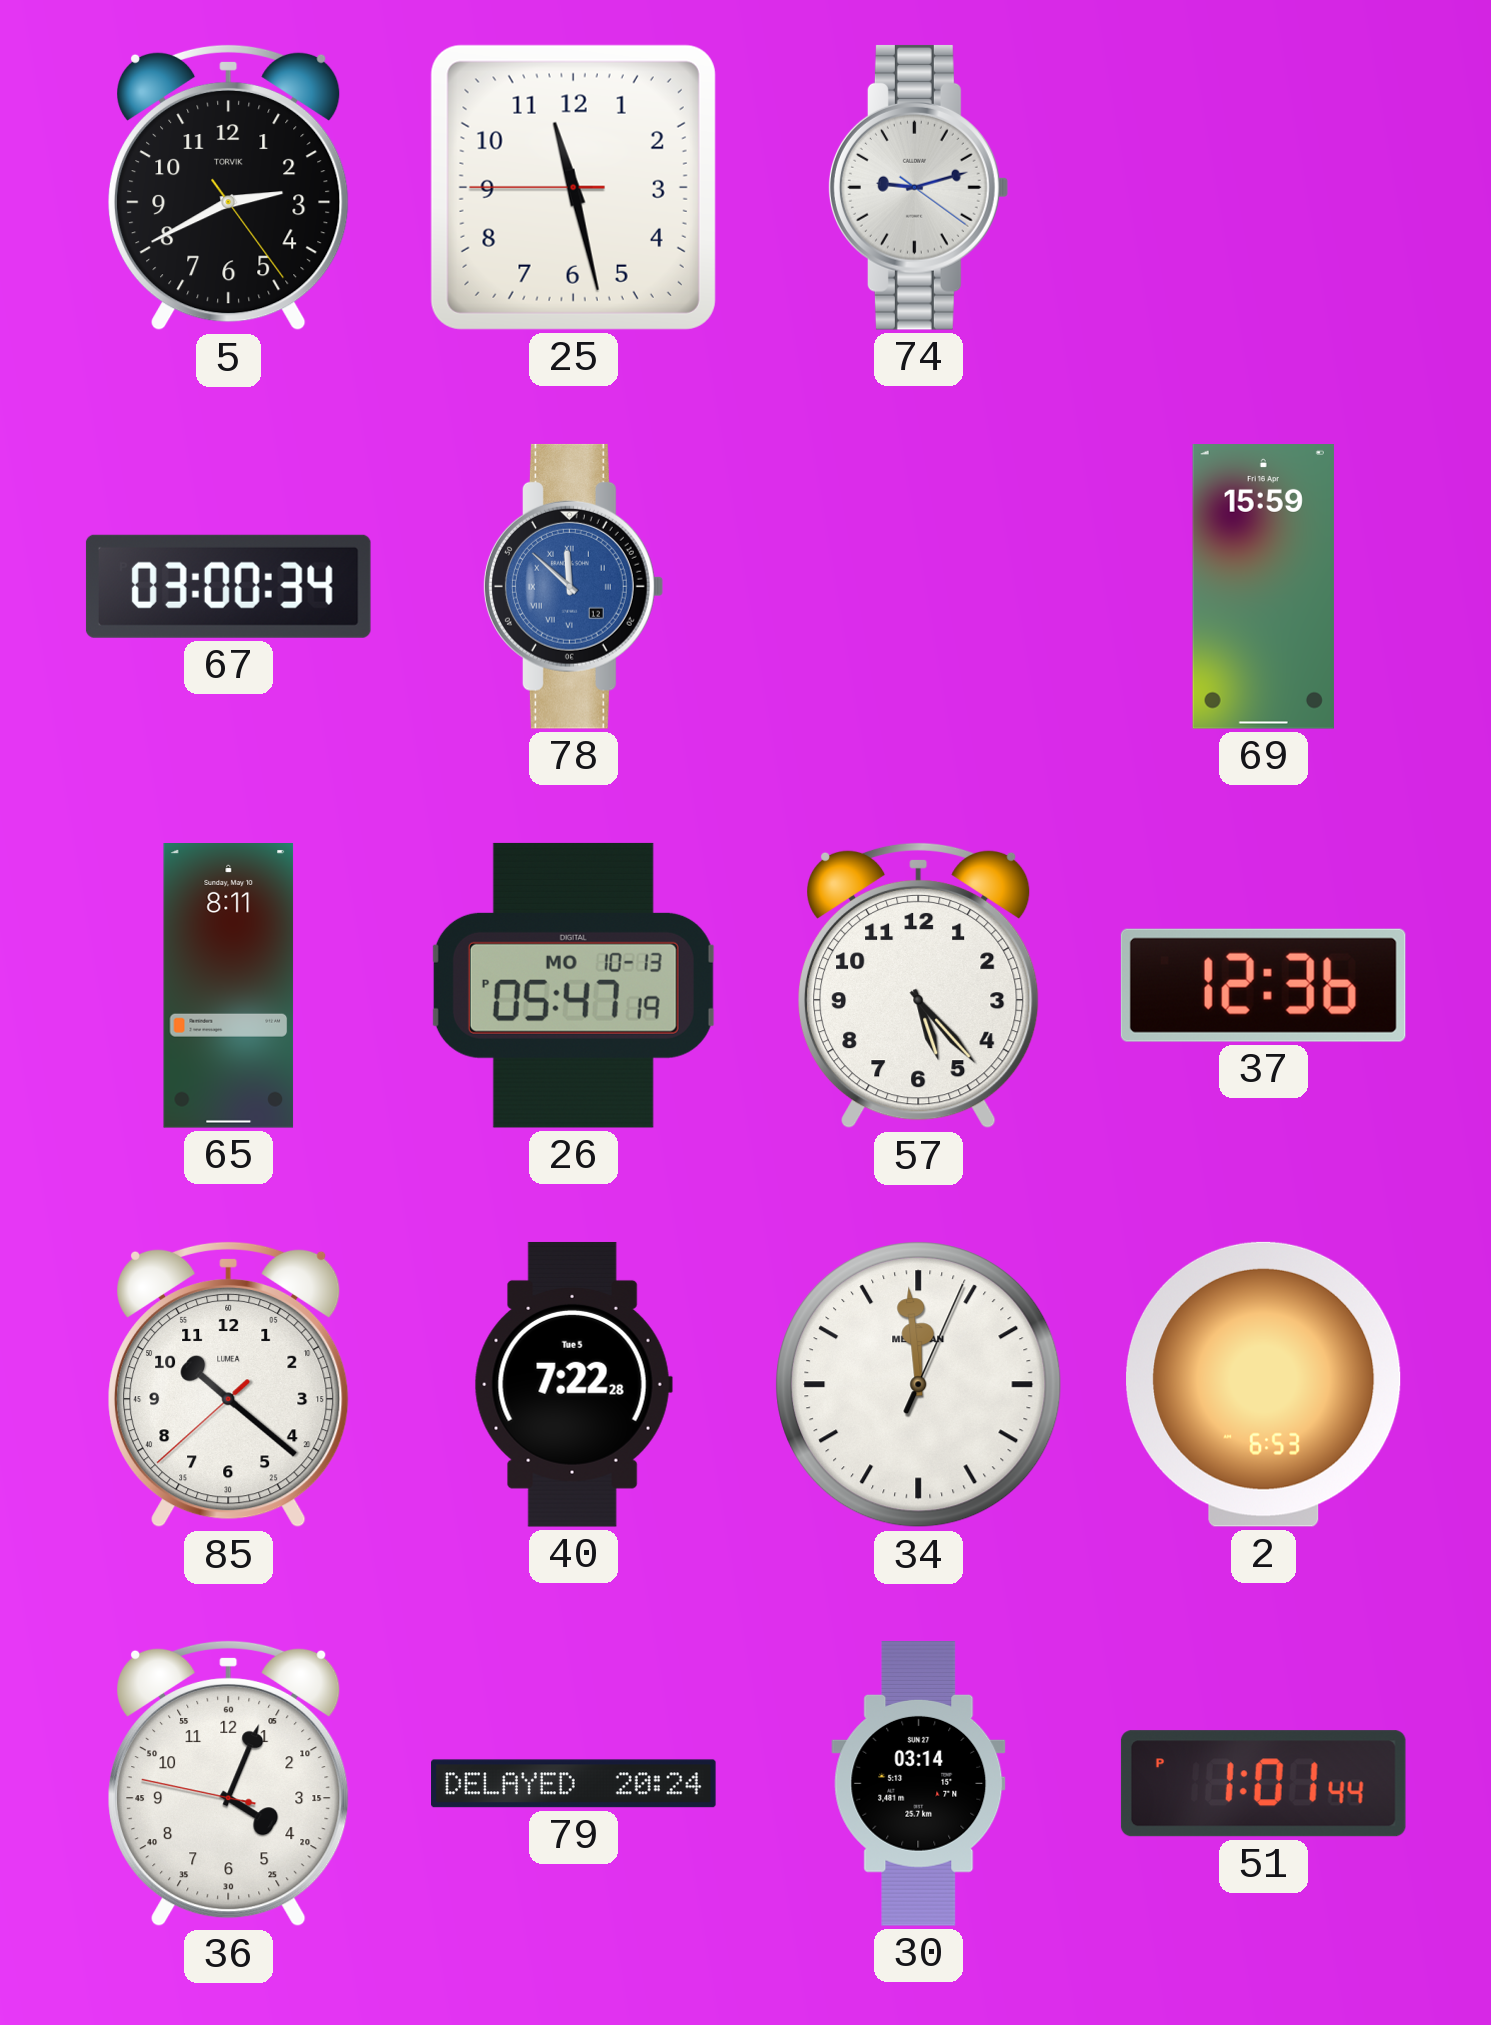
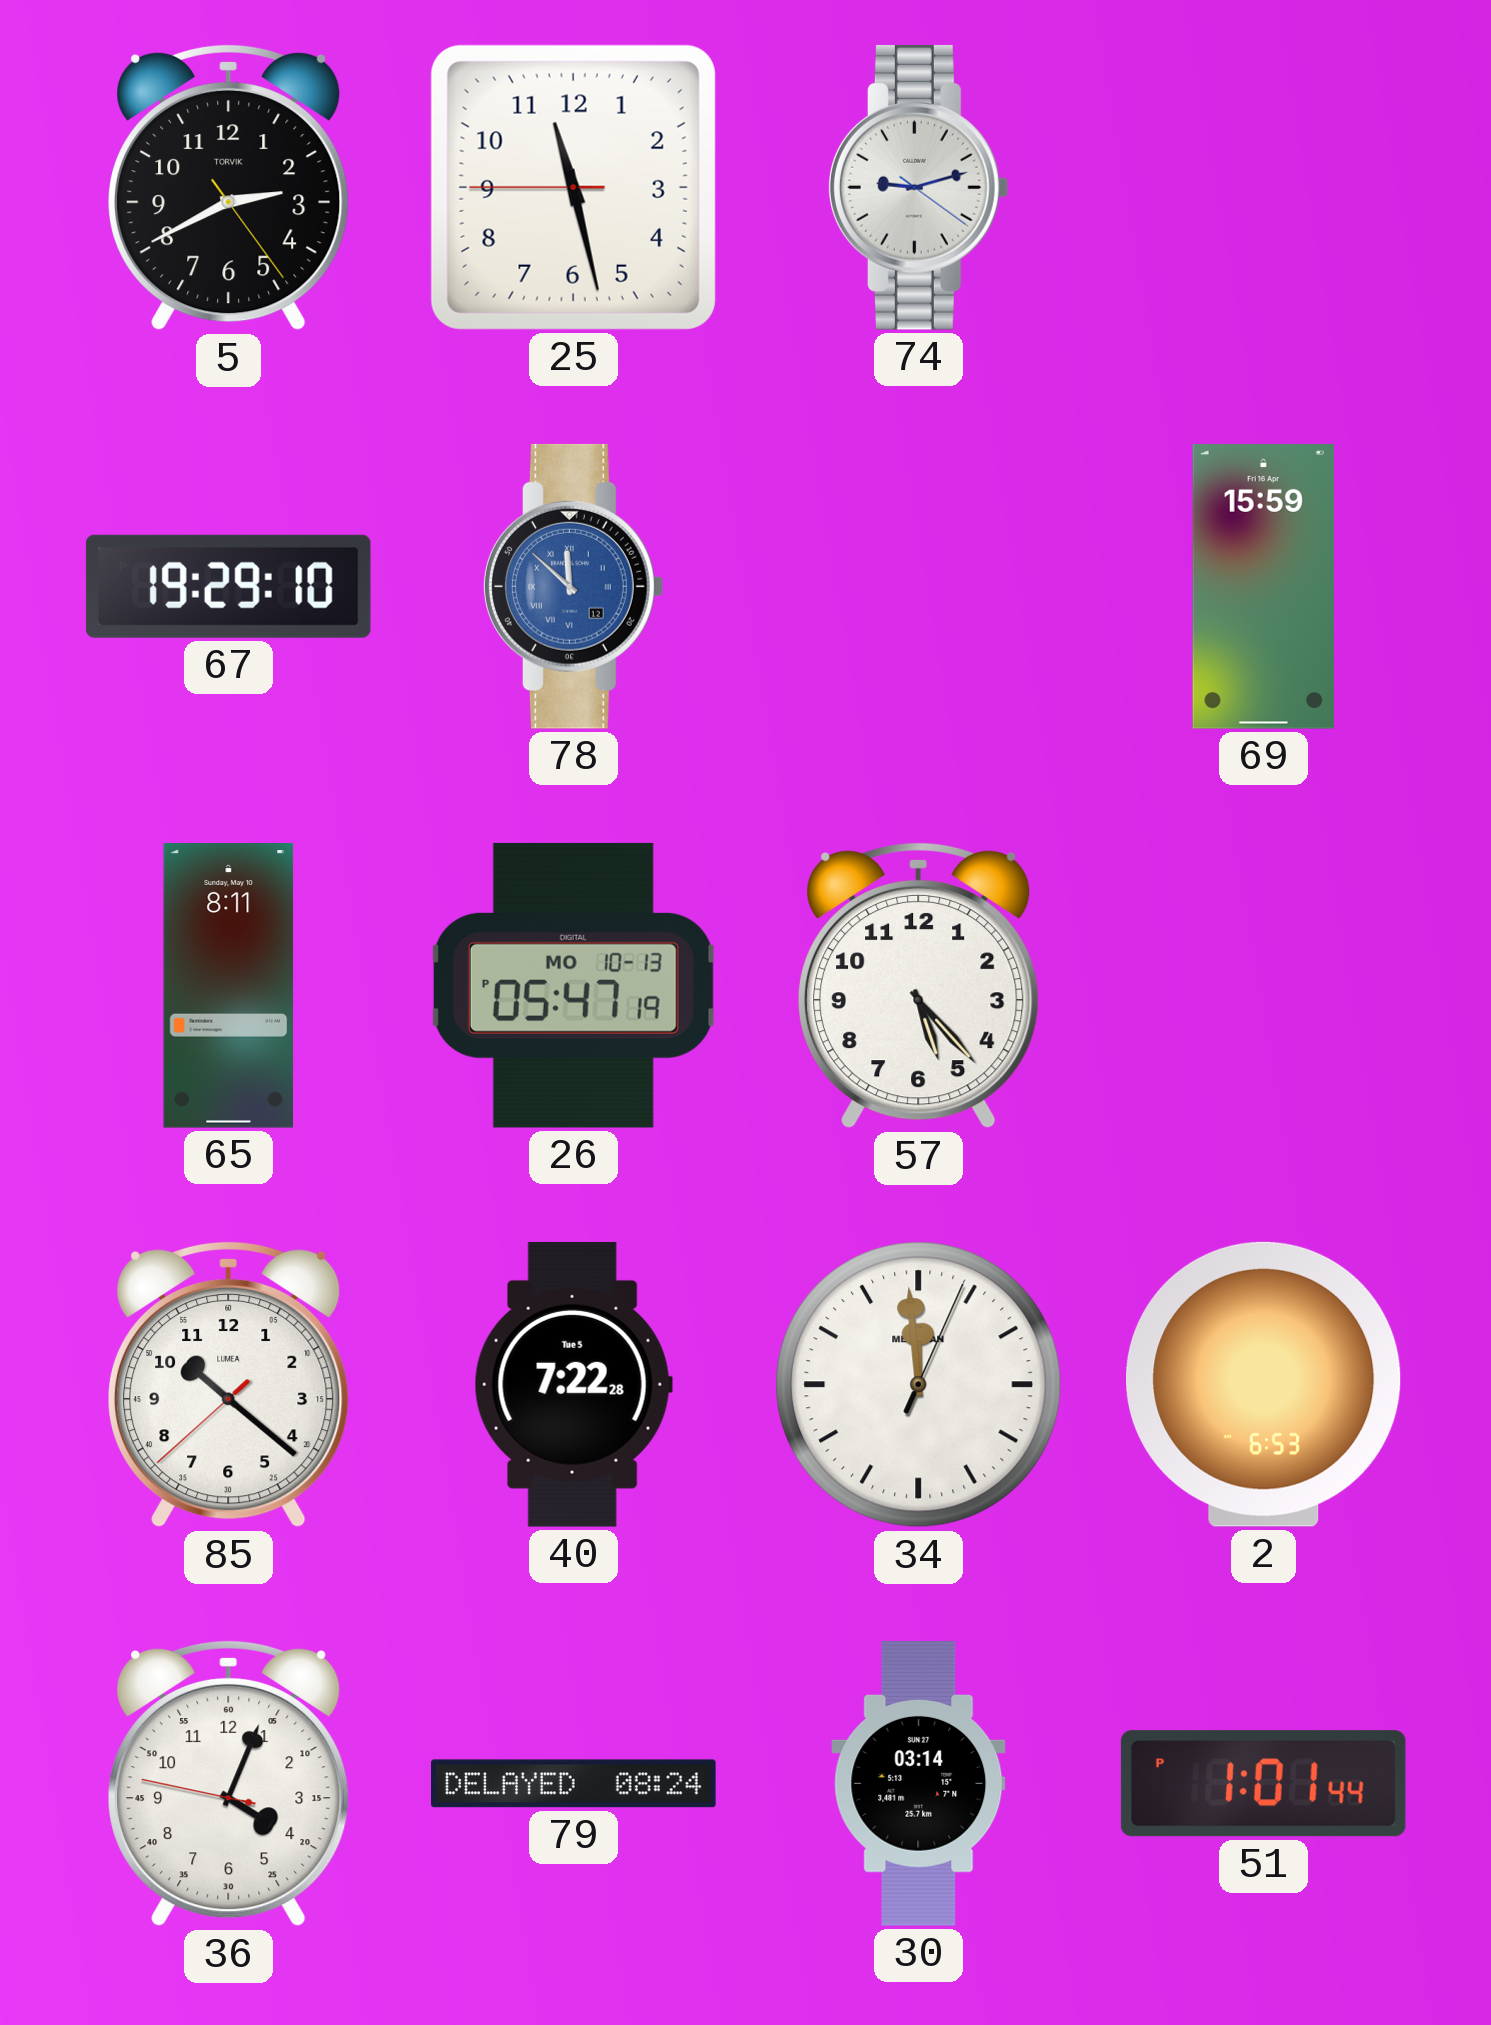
67: 03:00 -> 19:29 (228, 586)
37: 12:36 -> none (1263, 985)
79: 20:24 -> 08:24 (574, 1784)
